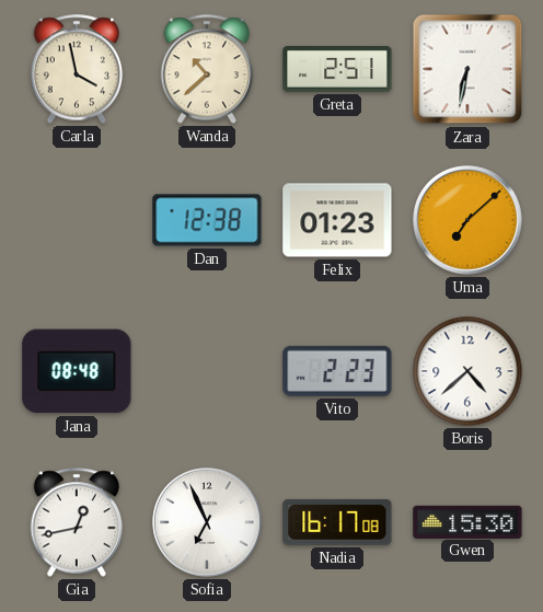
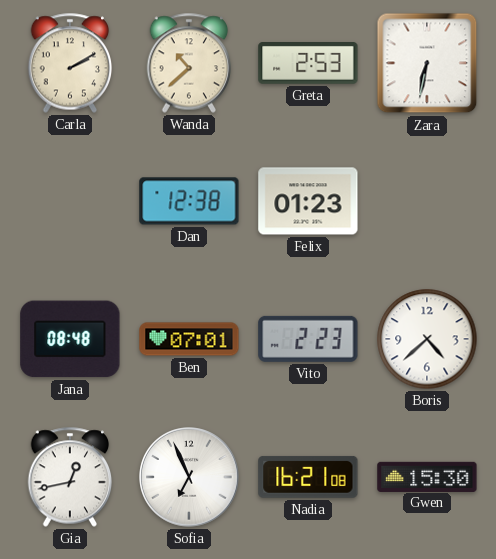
Carla: 3:58 -> 2:10 (70, 63)
Greta: 2:51 -> 2:53 (308, 64)
Uma: 7:08 -> none (467, 220)
Ben: none -> 07:01 (189, 339)
Nadia: 16:17 -> 16:21 (308, 477)
